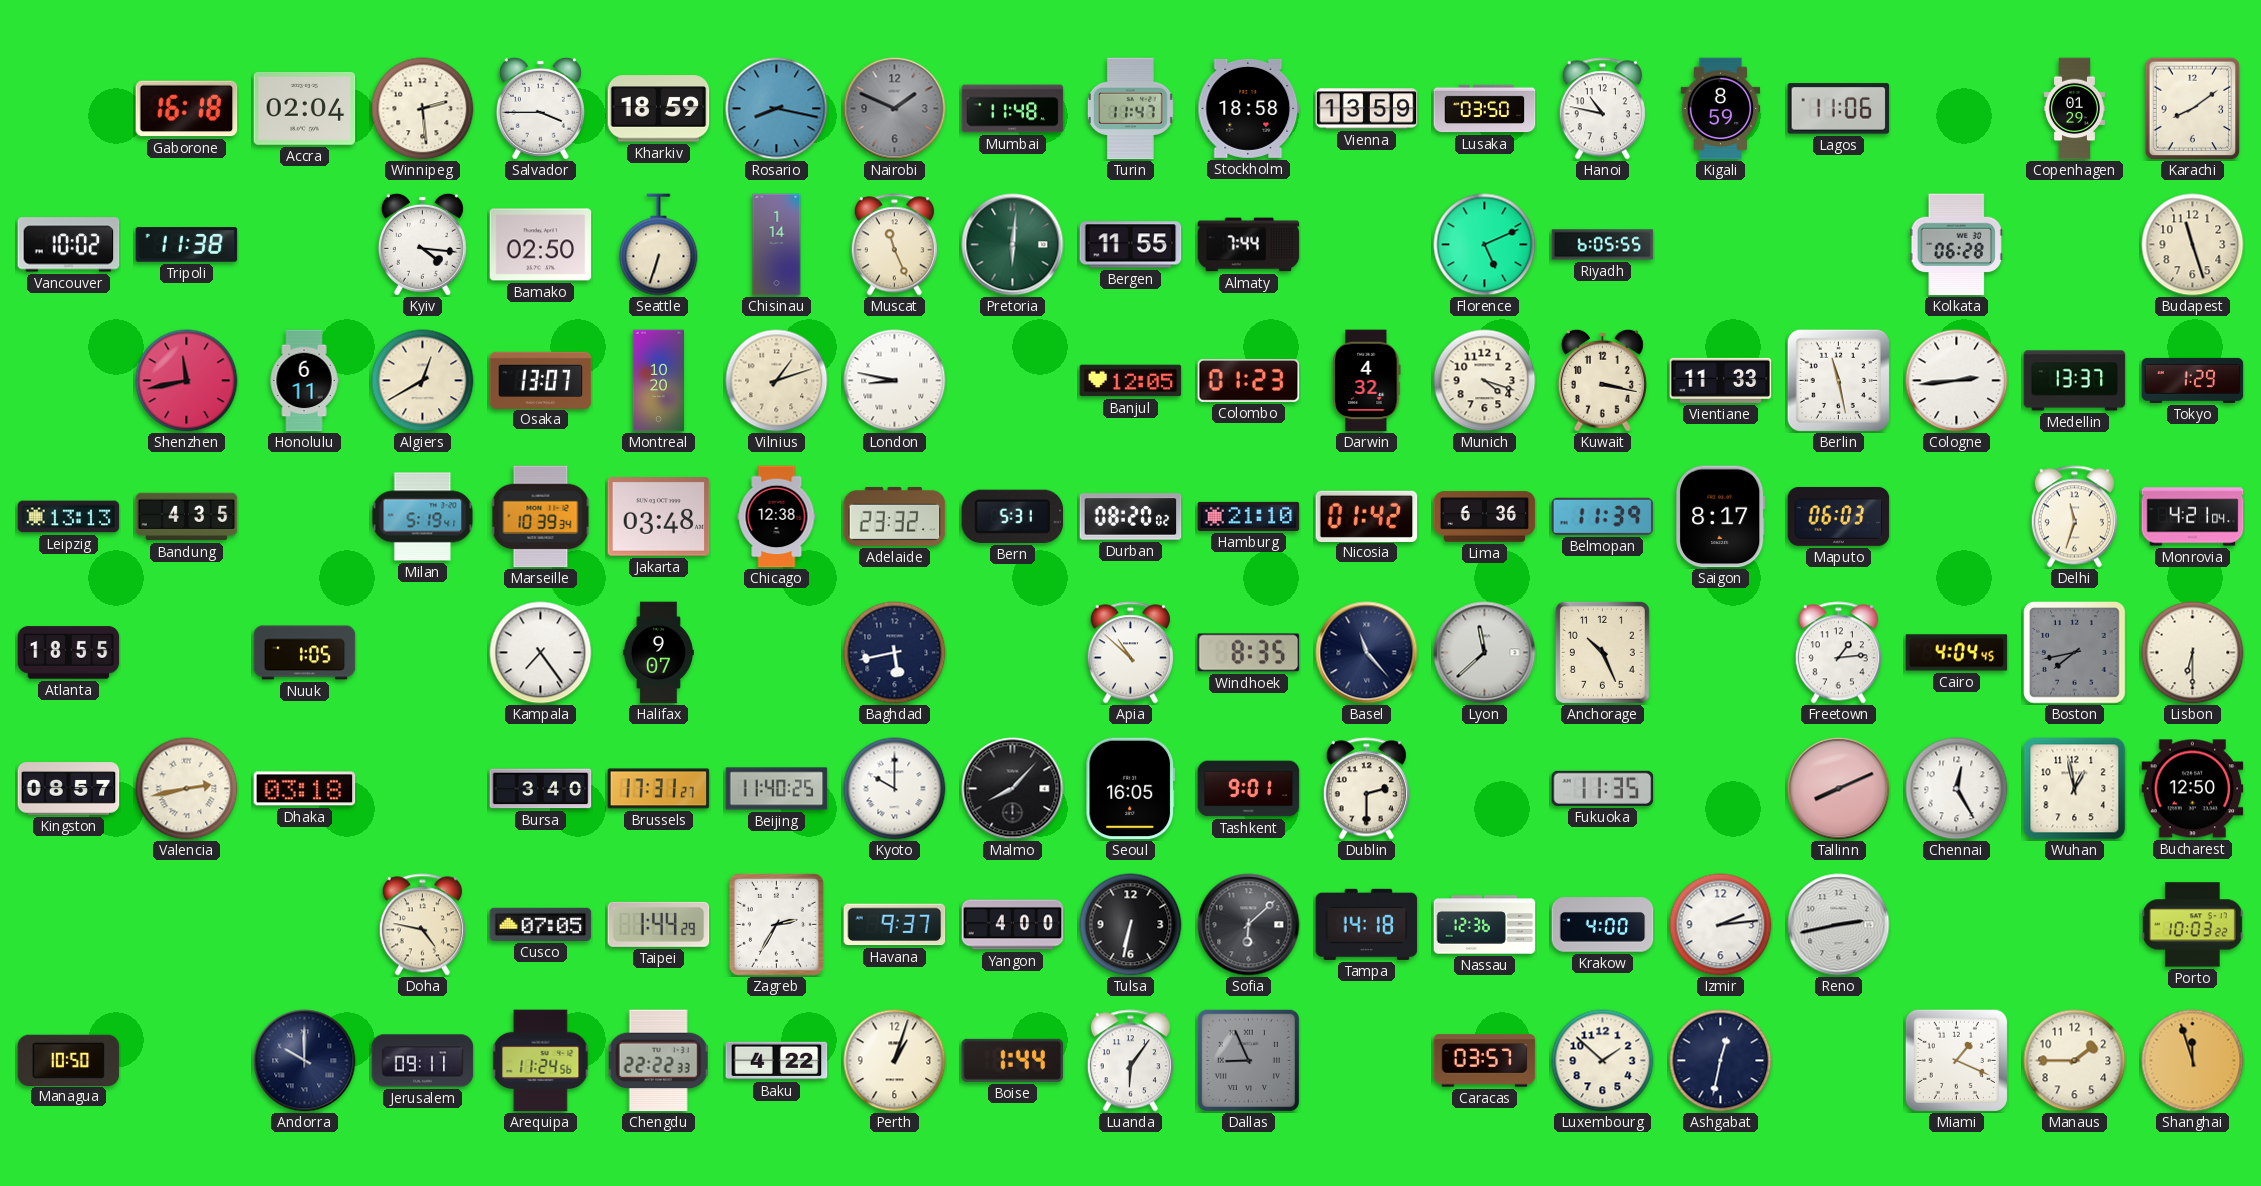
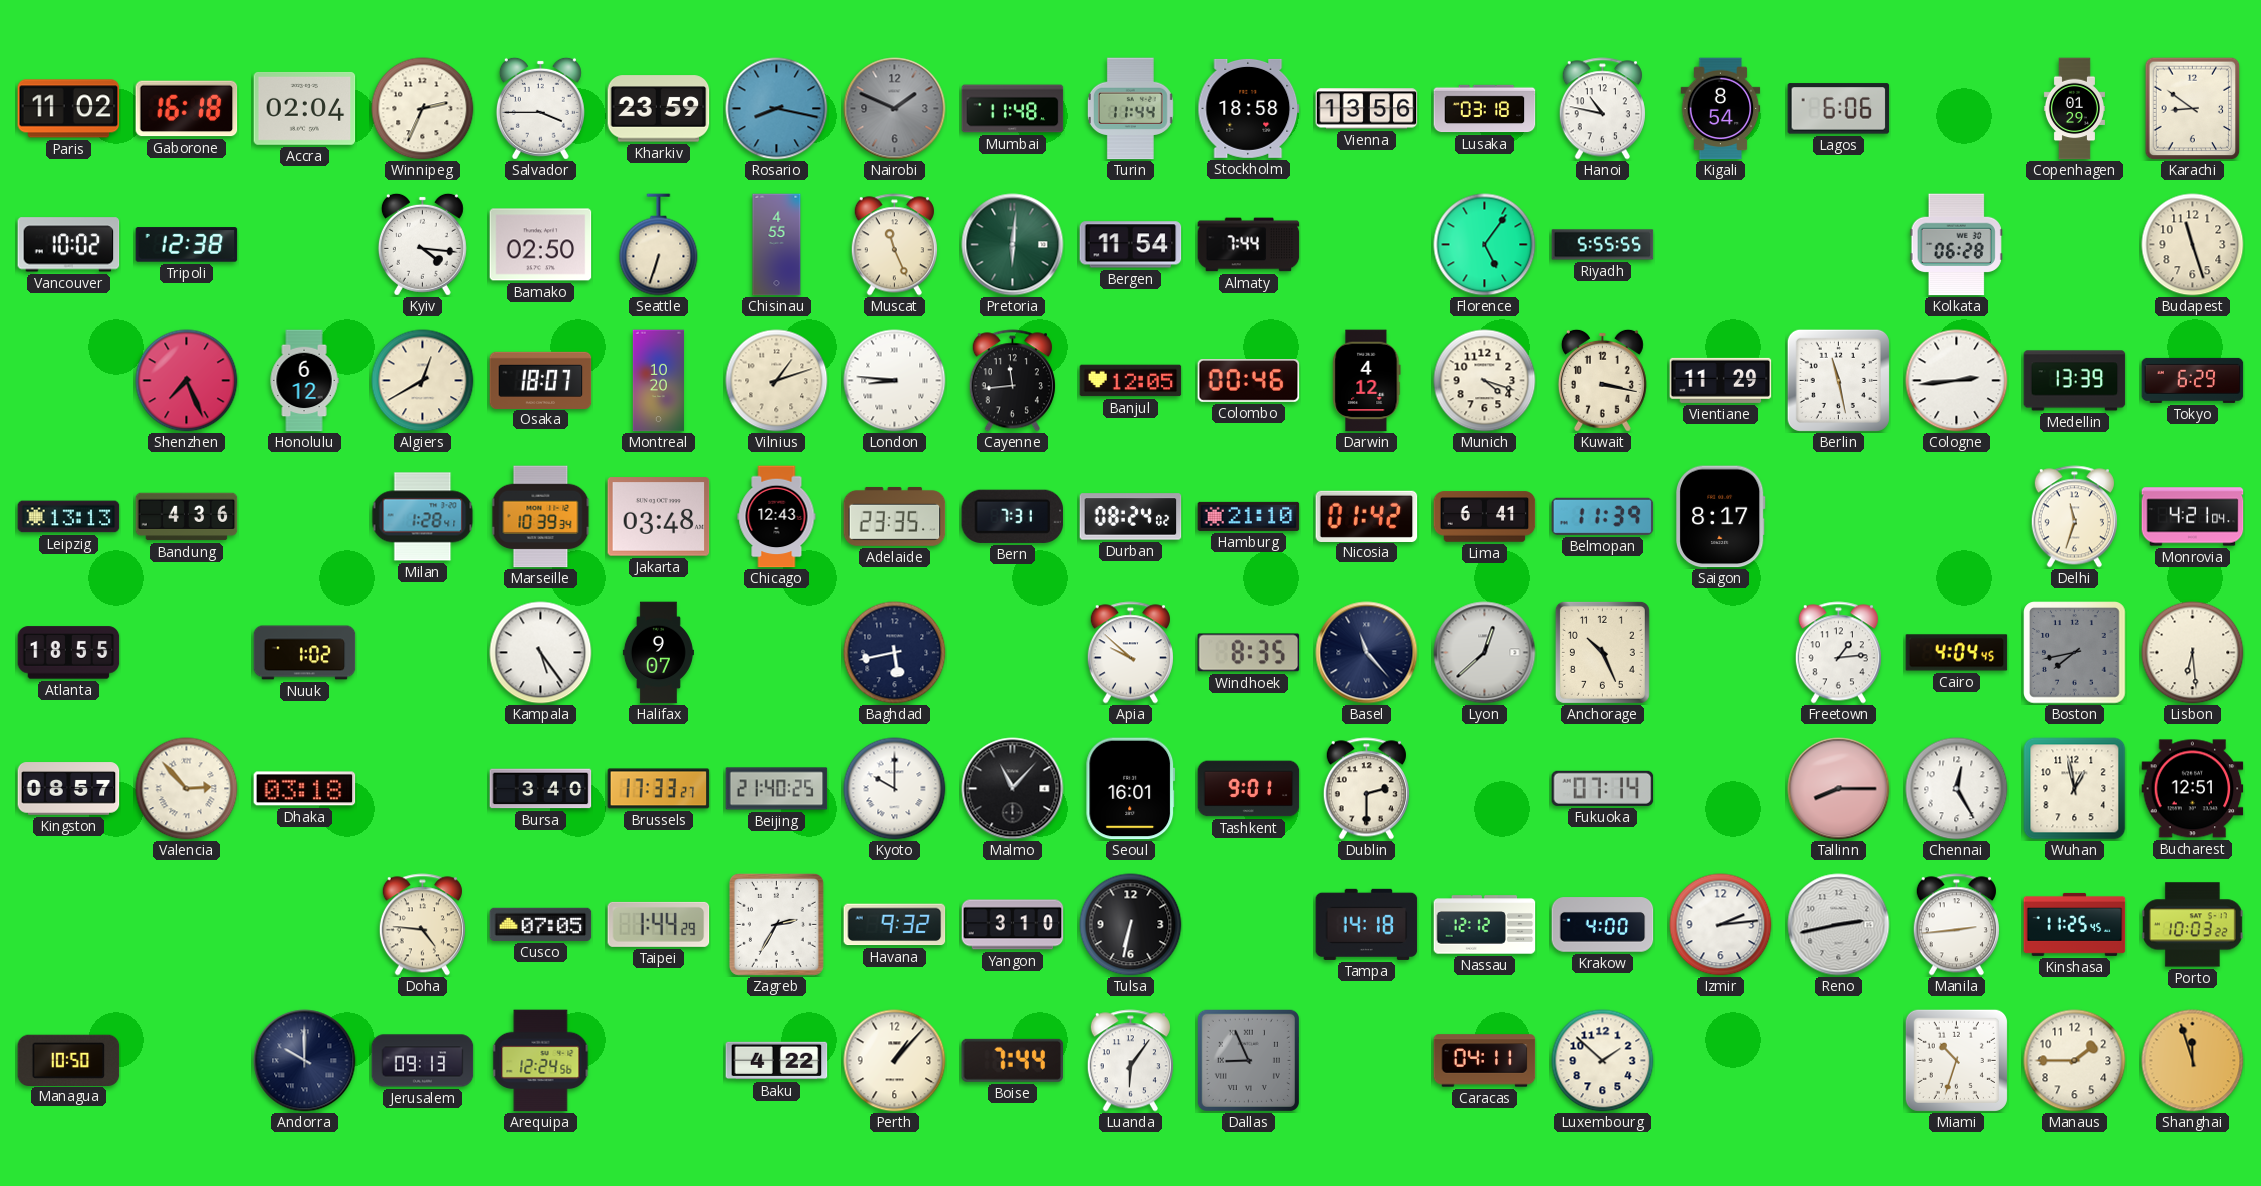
Paris: none -> 11:02 (69, 109)
Winnipeg: 2:29 -> 2:34 (423, 109)
Kharkiv: 18:59 -> 23:59 (659, 109)
Turin: 11:47 -> 11:44 (1130, 109)
Vienna: 13:59 -> 13:56 (1367, 109)
Lusaka: 03:50 -> 03:18 (1485, 109)
Kigali: 8:59 -> 8:54 (1721, 109)
Lagos: 11:06 -> 6:06 (1839, 109)
Karachi: 8:09 -> 8:51 (2193, 108)
Tripoli: 11:38 -> 12:38 (187, 245)
Chisinau: 1:14 -> 4:55 (777, 245)
Bergen: 11:55 -> 11:54 (1131, 245)
Florence: 5:11 -> 5:06 (1485, 245)
Riyadh: 6:05 -> 5:55 (1603, 245)
Shenzhen: 11:43 -> 7:26 (187, 381)
Honolulu: 6:11 -> 6:12 (304, 381)
Osaka: 13:07 -> 18:07 (541, 380)
London: 8:47 -> 8:46 (895, 381)
Cayenne: none -> 11:44 (1012, 381)
Colombo: 01:23 -> 00:46 (1249, 381)
Darwin: 4:32 -> 4:12 (1367, 381)
Vientiane: 11:33 -> 11:29 (1721, 380)
Medellin: 13:37 -> 13:39 (2075, 381)
Tokyo: 1:29 -> 6:29 (2193, 380)
Bandung: 4:35 -> 4:36 (187, 517)
Milan: 5:19 -> 1:28 (423, 517)
Chicago: 12:38 -> 12:43 (777, 517)
Adelaide: 23:32 -> 23:35 (895, 516)
Bern: 5:31 -> 7:31 (1013, 516)
Durban: 08:20 -> 08:24 (1131, 517)
Lima: 6:36 -> 6:41 (1485, 517)
Maputo: 06:03 -> none (1839, 516)
Nuuk: 1:05 -> 1:02 (305, 653)
Kampala: 7:24 -> 5:24 (541, 653)
Apia: 10:52 -> 9:52 (1130, 653)
Lyon: 11:38 -> 12:38 (1485, 653)
Lisbon: 6:30 -> 6:29 (2193, 653)
Valencia: 2:43 -> 2:53 (187, 789)
Brussels: 17:31 -> 17:33 (659, 789)
Beijing: 11:40 -> 21:40 (777, 789)
Malmo: 8:07 -> 11:07 (1013, 789)
Seoul: 16:05 -> 16:01 (1131, 789)
Fukuoka: 11:35 -> 07:14 (1603, 788)
Tallinn: 8:11 -> 8:15 (1839, 789)
Bucharest: 12:50 -> 12:51 (2193, 789)
Doha: 4:47 -> 4:46 (422, 925)
Havana: 9:37 -> 9:32 (895, 925)
Yangon: 4:00 -> 3:10 (1013, 925)
Sofia: 6:08 -> none (1249, 925)
Nassau: 12:36 -> 12:12 (1485, 925)
Manila: none -> 2:44 (1956, 925)
Kinshasa: none -> 11:25 (2075, 924)
Jerusalem: 09:11 -> 09:13 (423, 1061)
Arequipa: 11:24 -> 12:24 (541, 1061)
Chengdu: 22:22 -> none (658, 1061)
Perth: 1:03 -> 1:07 (895, 1061)
Boise: 1:44 -> 7:44 (1013, 1060)
Caracas: 03:57 -> 04:11 (1485, 1061)
Ashgabat: 12:32 -> none (1721, 1061)
Miami: 1:19 -> 10:33 (1956, 1060)
